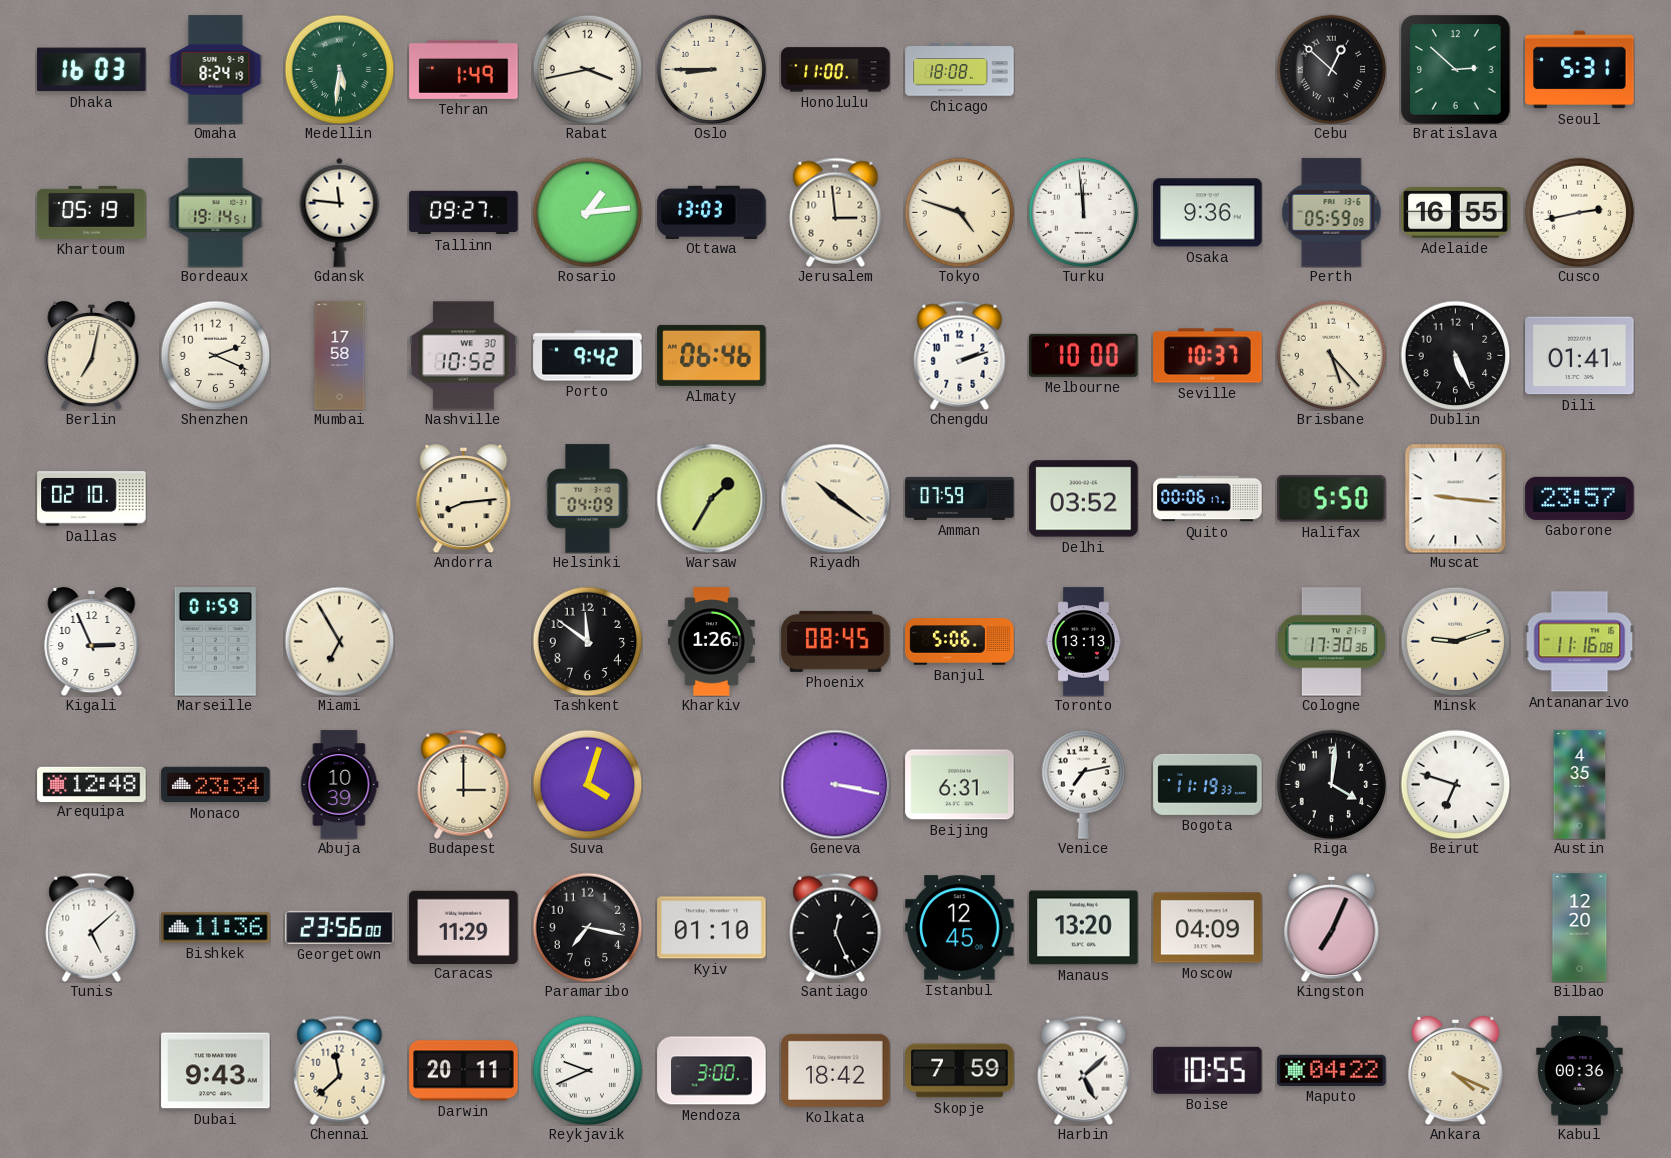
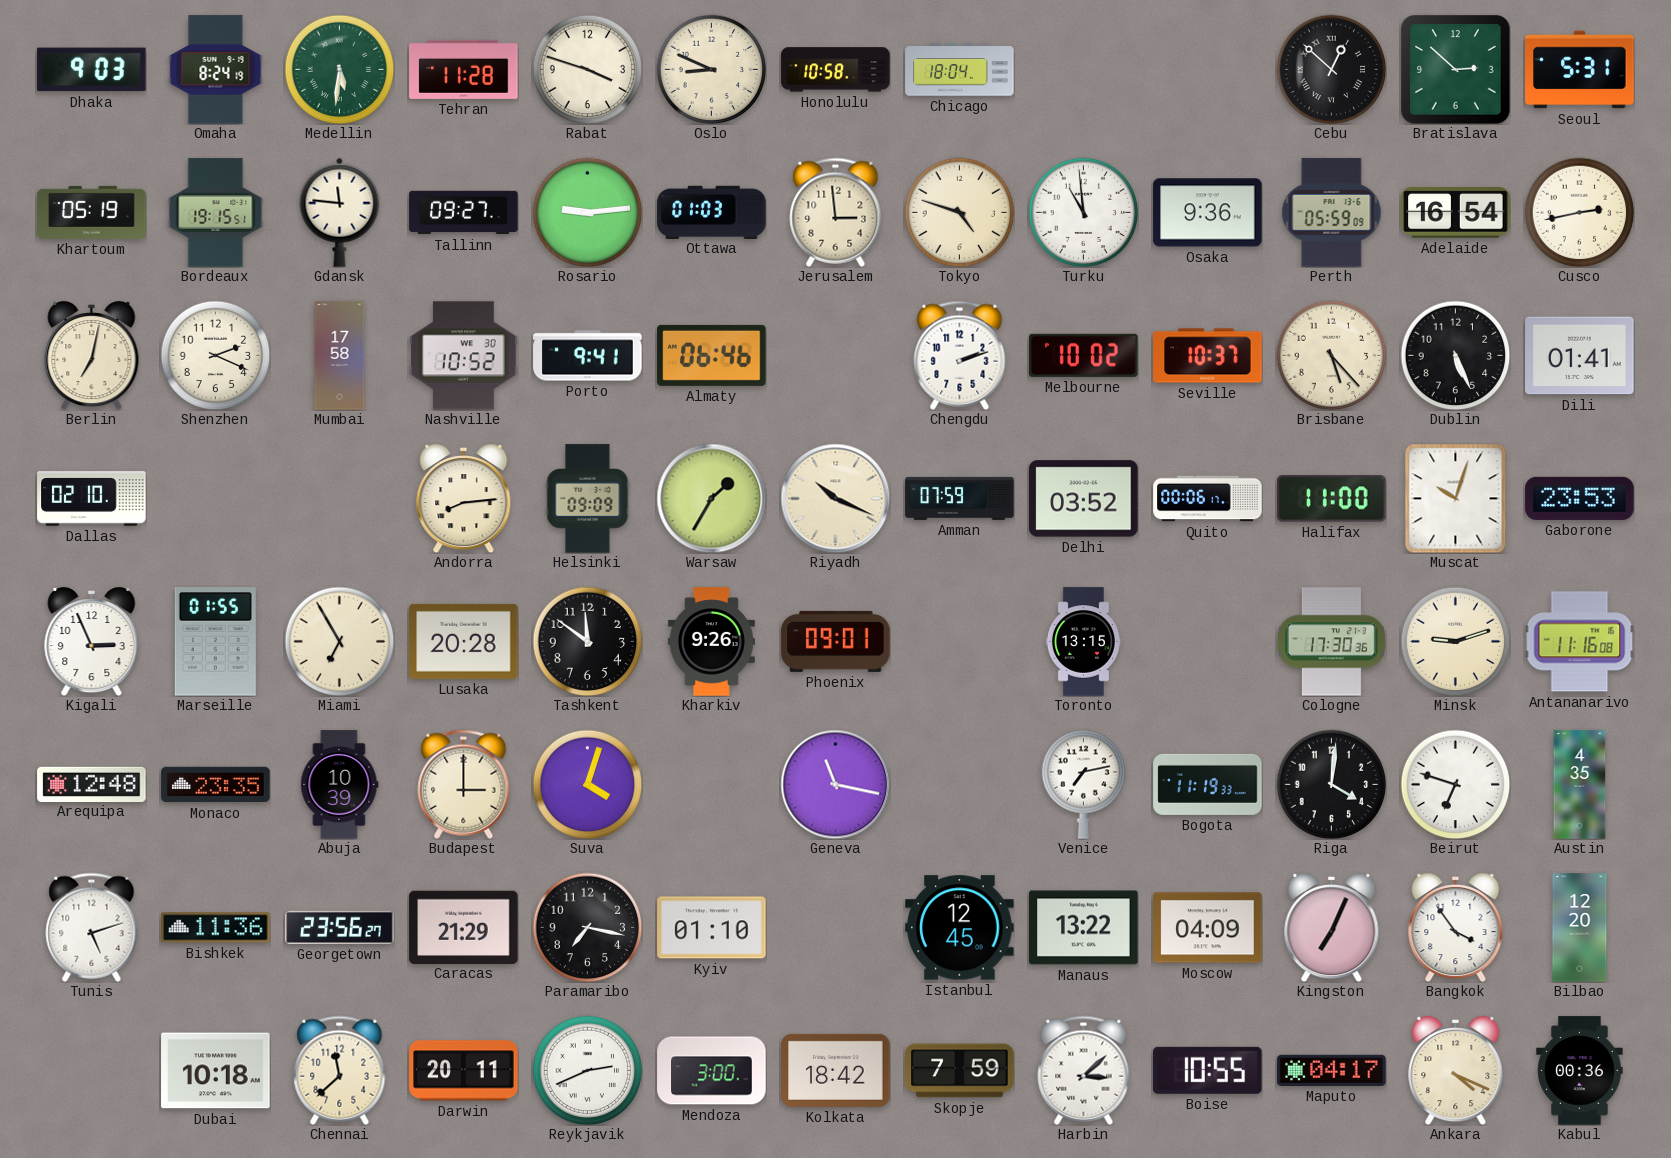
Dhaka: 16:03 -> 9:03 (92, 70)
Tehran: 1:49 -> 11:28 (464, 69)
Rabat: 3:43 -> 3:48 (587, 69)
Oslo: 8:45 -> 8:49 (711, 69)
Honolulu: 11:00 -> 10:58 (836, 70)
Chicago: 18:08 -> 18:04 (960, 70)
Bordeaux: 19:14 -> 19:15 (216, 213)
Rosario: 1:14 -> 9:14 (587, 212)
Ottawa: 13:03 -> 01:03 (712, 212)
Turku: 11:59 -> 10:59 (1083, 212)
Adelaide: 16:55 -> 16:54 (1456, 213)
Porto: 9:42 -> 9:41 (588, 356)
Melbourne: 10:00 -> 10:02 (1084, 355)
Helsinki: 04:09 -> 09:09 (588, 499)
Riyadh: 10:21 -> 10:19 (835, 498)
Halifax: 5:50 -> 11:00 (1332, 499)
Muscat: 9:16 -> 10:03 (1456, 498)
Gaborone: 23:57 -> 23:53 (1580, 498)
Marseille: 01:59 -> 01:55 (215, 642)
Lusaka: none -> 20:28 (464, 641)
Kharkiv: 1:26 -> 9:26 (711, 642)
Phoenix: 08:45 -> 09:01 (836, 641)
Banjul: 5:06 -> none (960, 642)
Toronto: 13:13 -> 13:15 (1083, 642)
Monaco: 23:34 -> 23:35 (216, 785)
Geneva: 3:17 -> 11:17 (835, 784)
Beijing: 6:31 -> none (960, 785)
Tunis: 5:08 -> 5:12 (92, 927)
Georgetown: 23:56:00 -> 23:56:27 (340, 927)
Caracas: 11:29 -> 21:29 (464, 927)
Santiago: 12:26 -> none (836, 927)
Manaus: 13:20 -> 13:22 (1084, 928)
Bangkok: none -> 3:54 (1456, 927)
Dubai: 9:43 -> 10:18 (216, 1071)
Reykjavik: 9:41 -> 2:41 (587, 1070)
Harbin: 5:08 -> 3:08 (1084, 1070)
Maputo: 04:22 -> 04:17 (1332, 1070)
